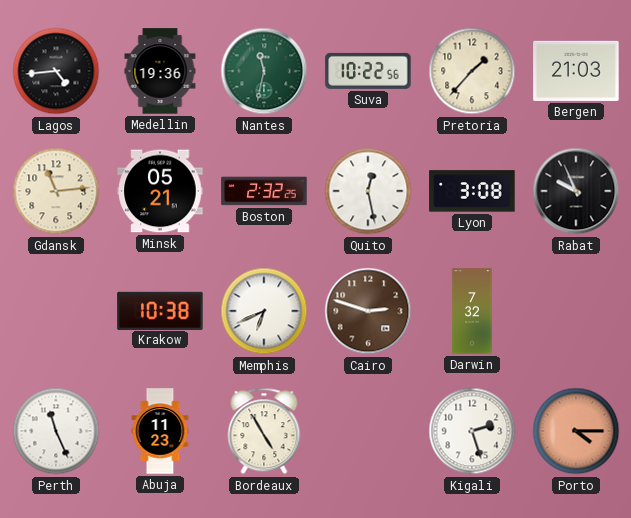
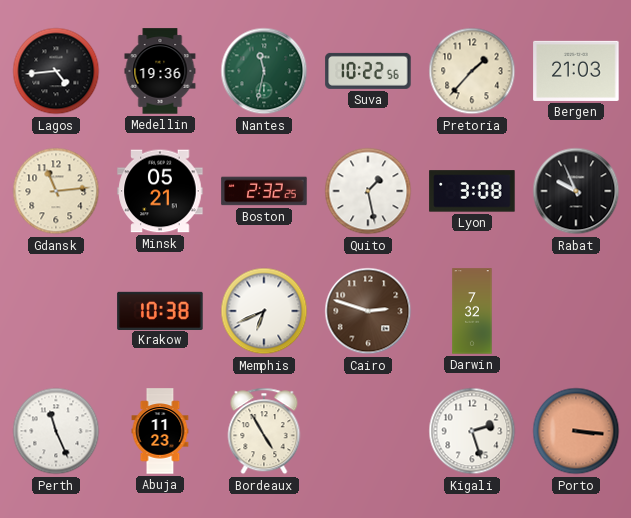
Quito: 12:28 -> 1:28 (368, 191)
Porto: 4:15 -> 3:16 (576, 431)
